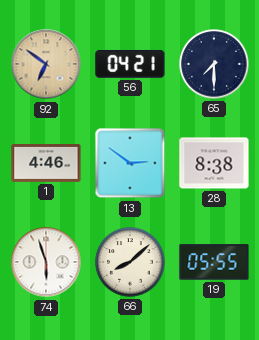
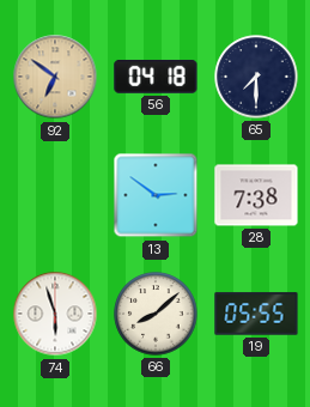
56: 04:21 -> 04:18 (156, 77)
1: 4:46 -> none (46, 163)
28: 8:38 -> 7:38 (256, 195)
